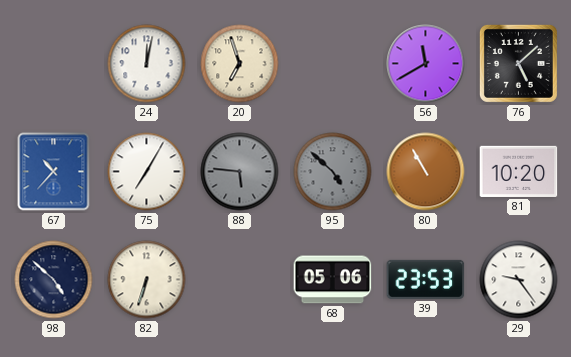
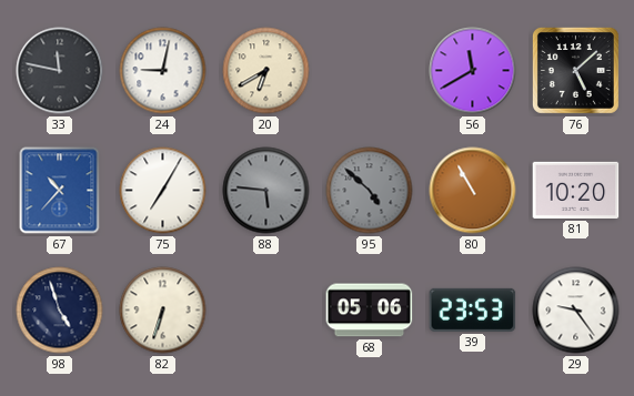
33: none -> 11:47 (60, 71)
24: 12:02 -> 9:02 (163, 71)
20: 6:57 -> 6:40 (266, 71)
98: 4:52 -> 4:57 (60, 311)
